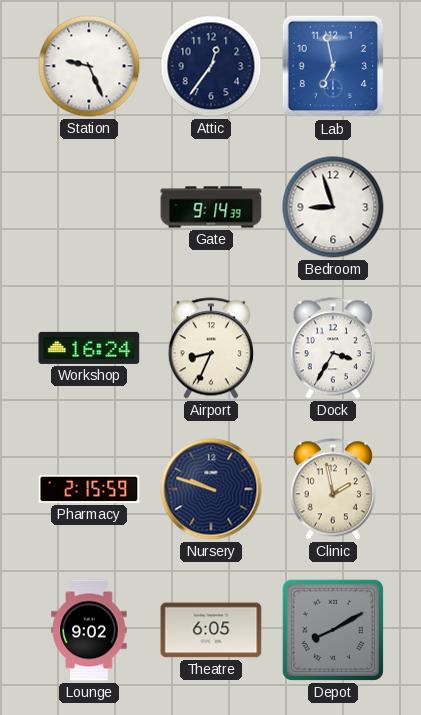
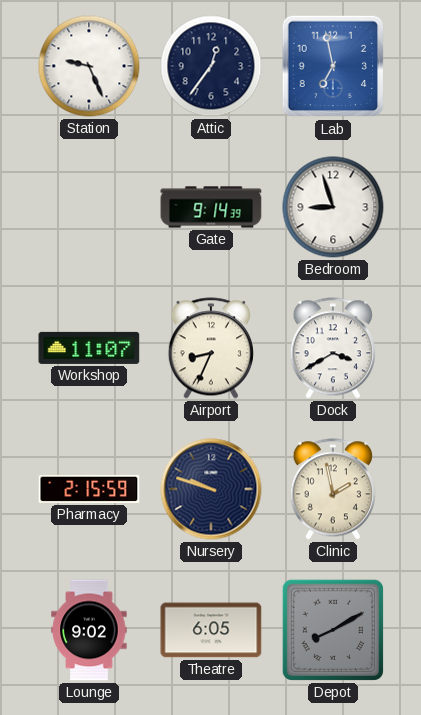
Workshop: 16:24 -> 11:07 (89, 348)
Dock: 3:35 -> 3:40 (333, 348)
